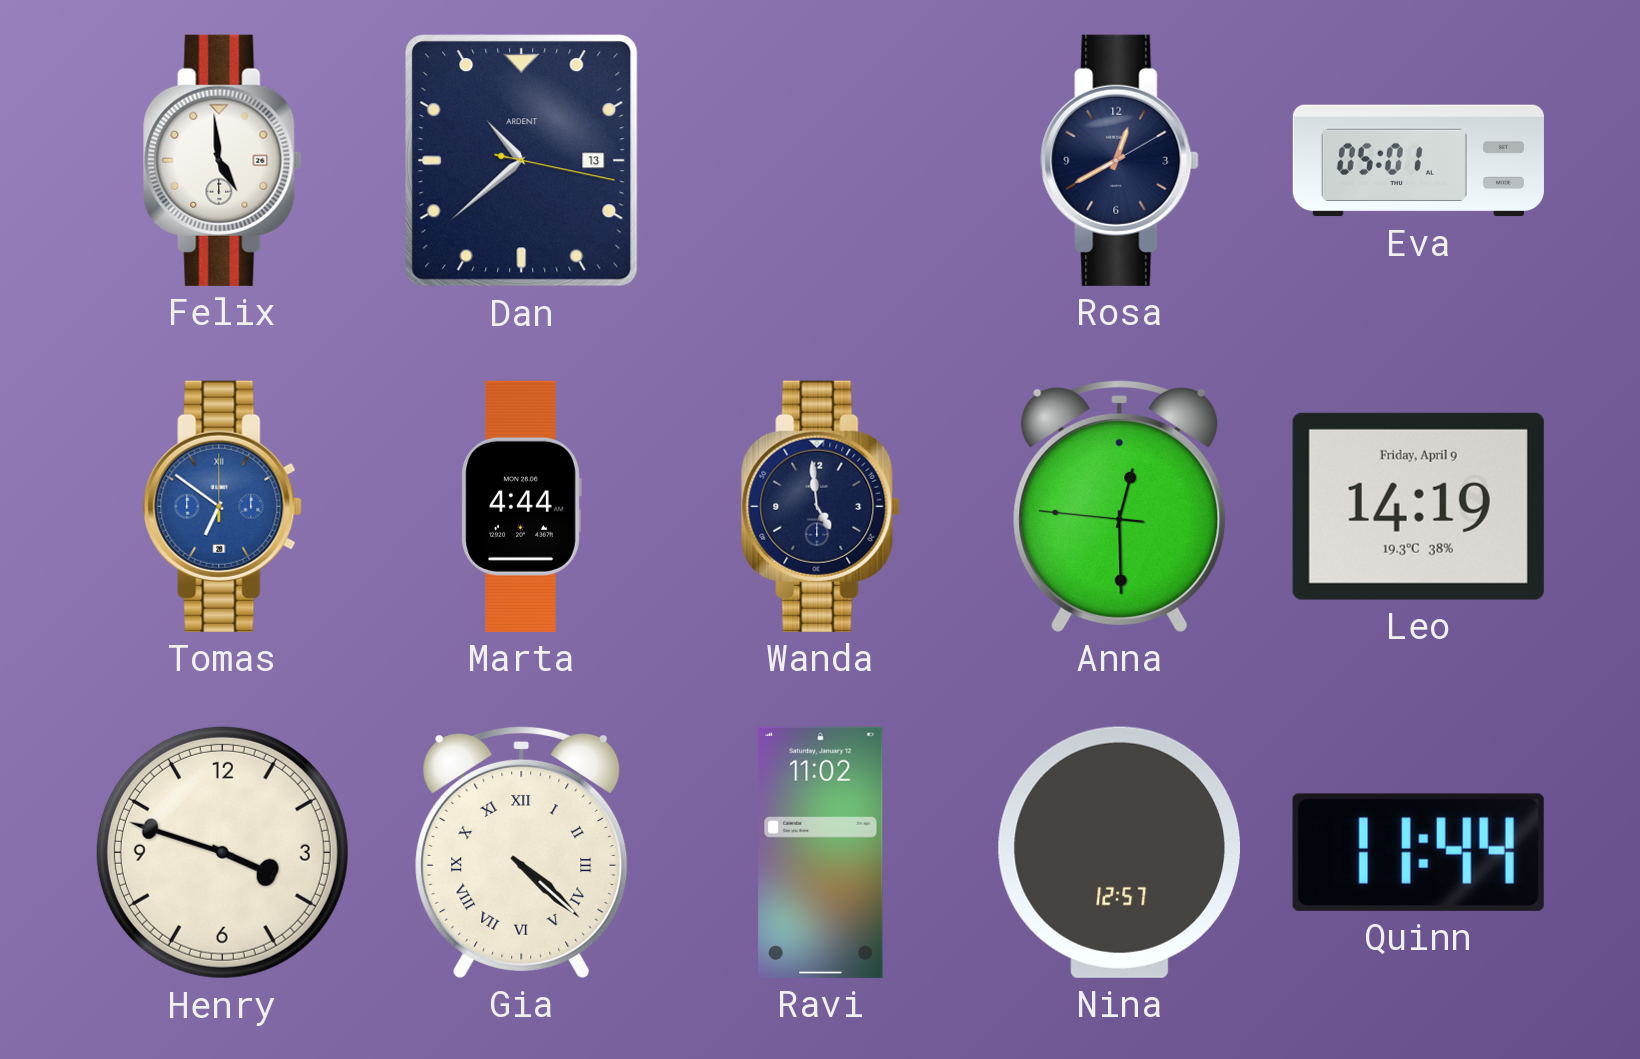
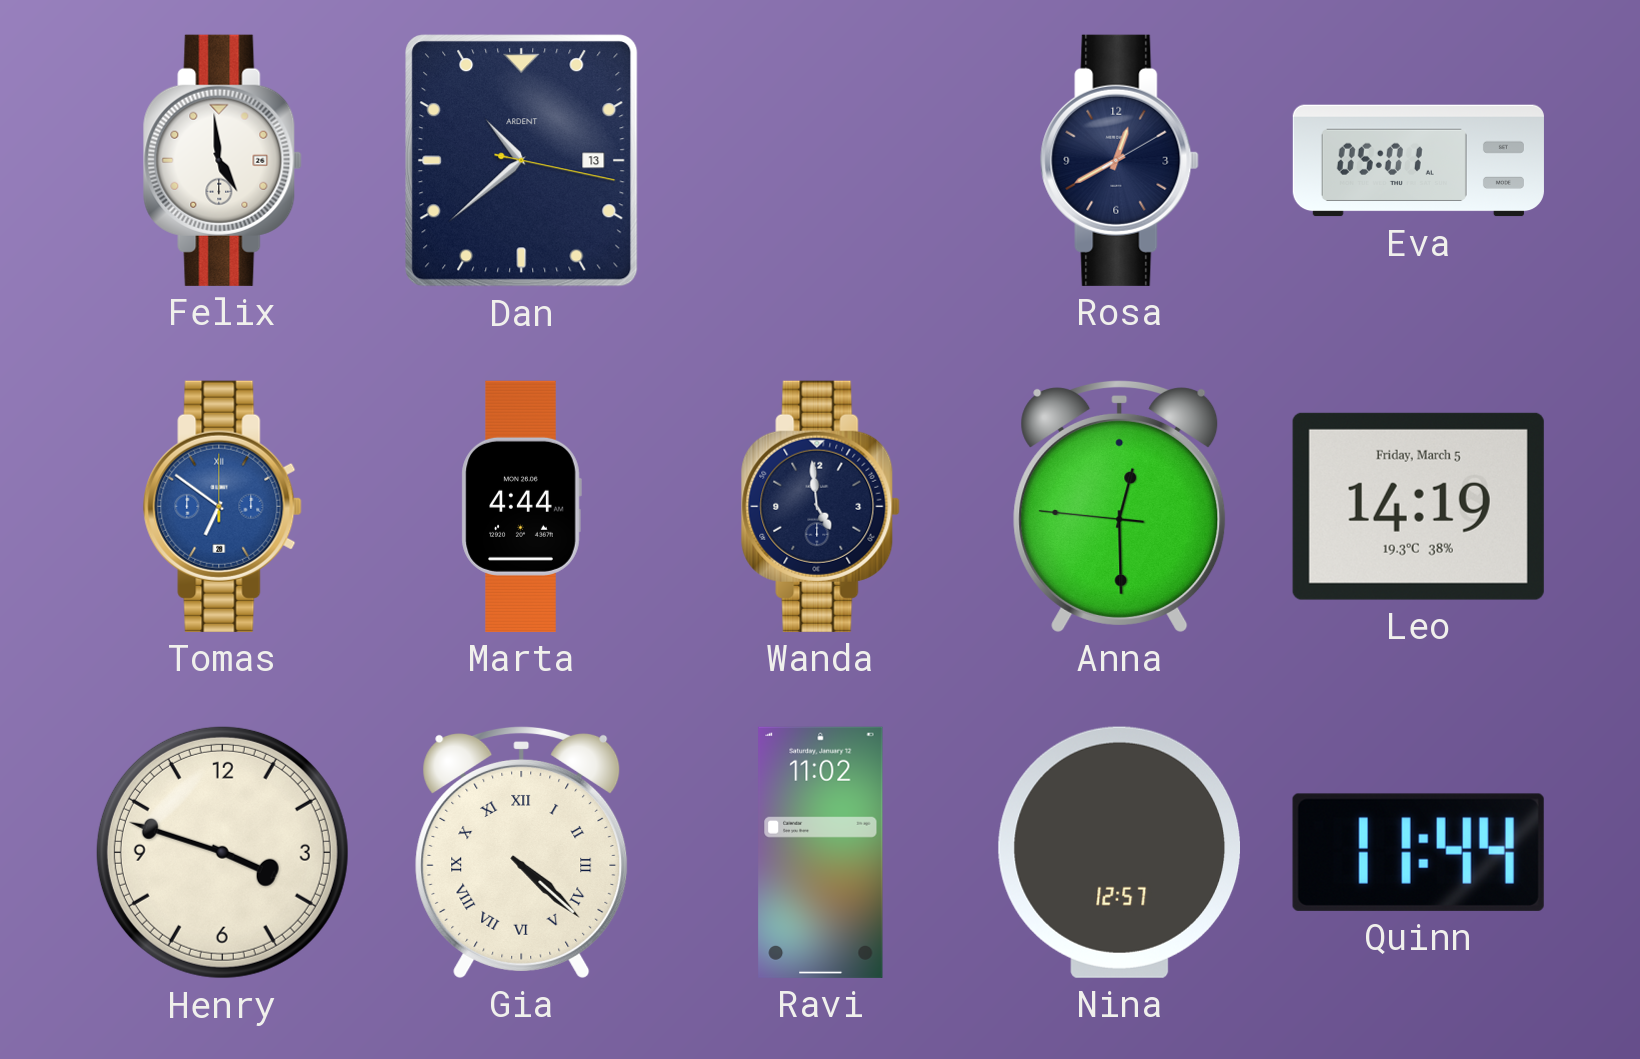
Leo date: Friday, April 9 -> Friday, March 5 (1418, 506)
